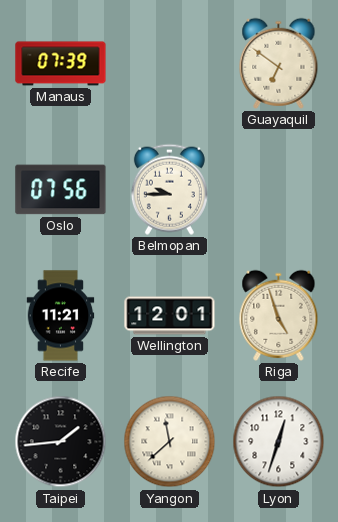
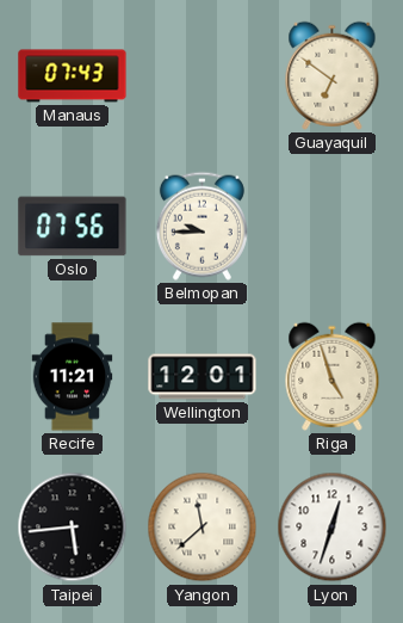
Manaus: 07:39 -> 07:43 (73, 76)
Taipei: 1:44 -> 5:44 (73, 528)
